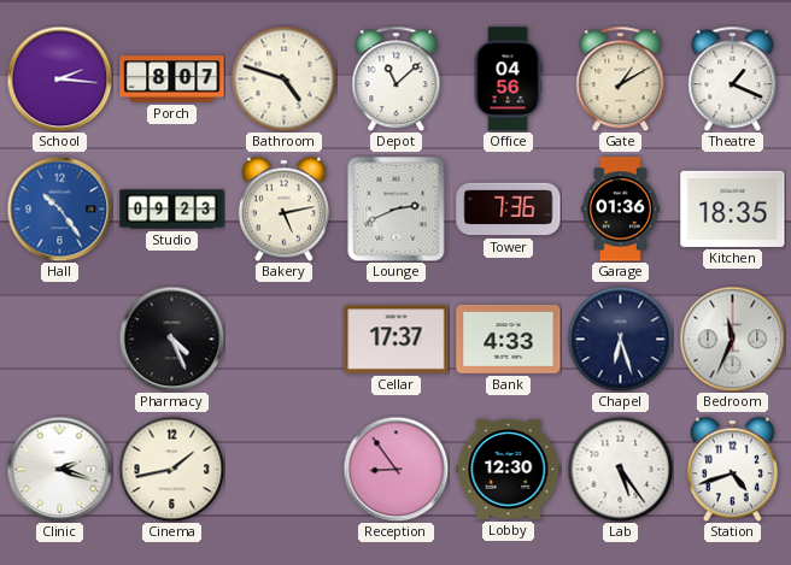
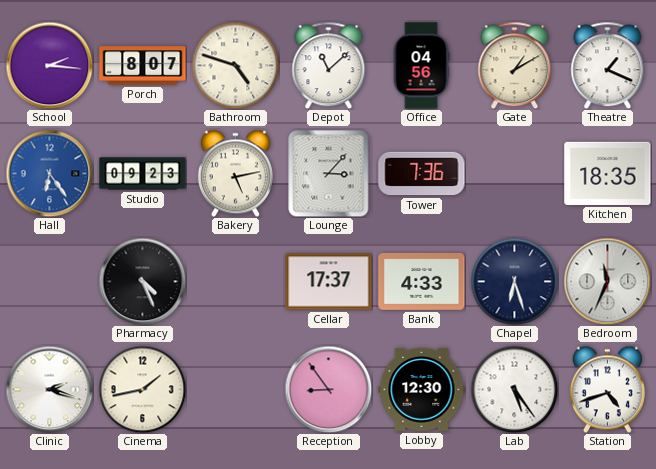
Hall: 10:24 -> 6:24 (49, 173)
Lounge: 2:41 -> 3:07 (329, 173)
Garage: 01:36 -> none (620, 210)
